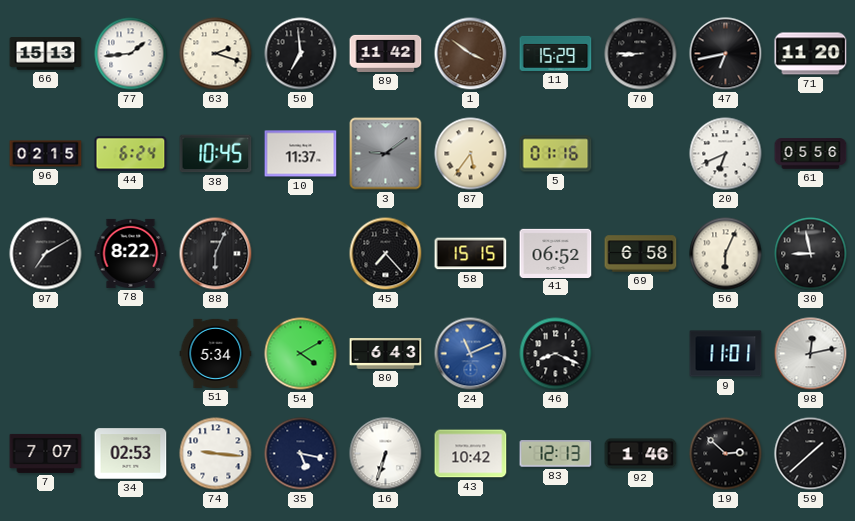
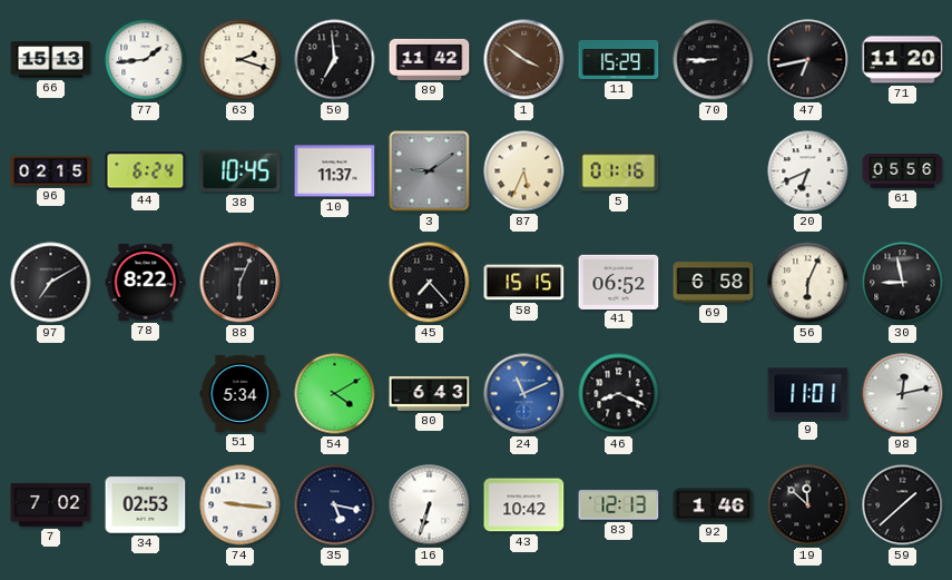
87: 5:36 -> 5:34 (524, 171)
7: 7:07 -> 7:02 (51, 504)
19: 2:52 -> 11:52 (808, 505)
